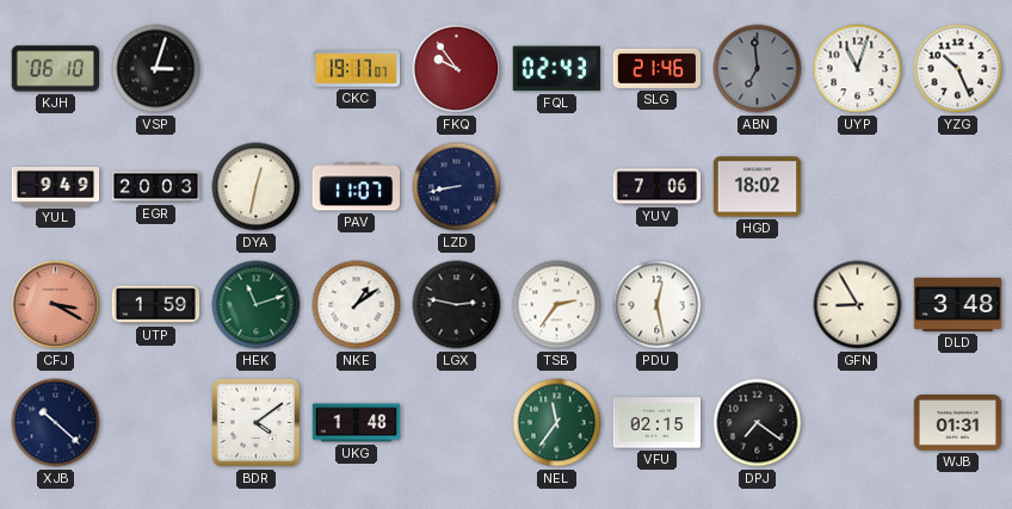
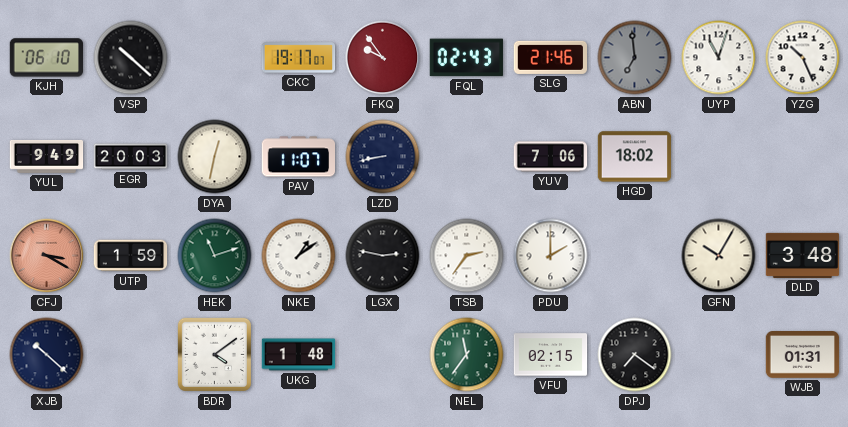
VSP: 3:03 -> 10:22 (131, 58)
PDU: 12:28 -> 2:00 (551, 256)
GFN: 8:55 -> 10:05 (719, 256)
